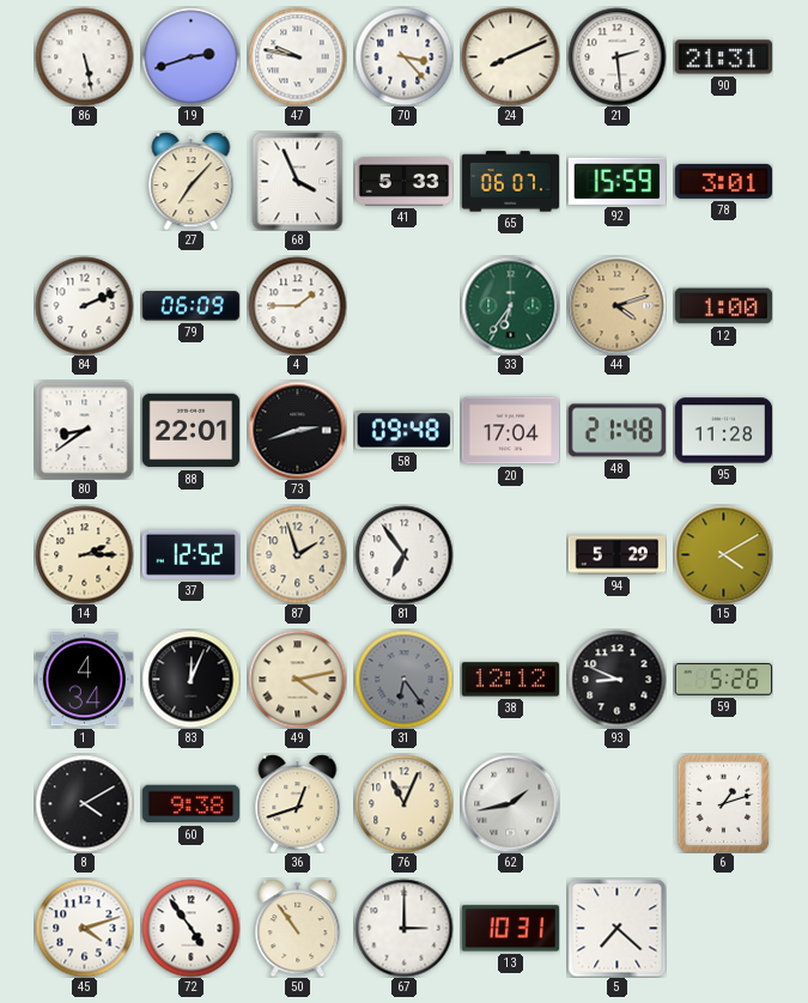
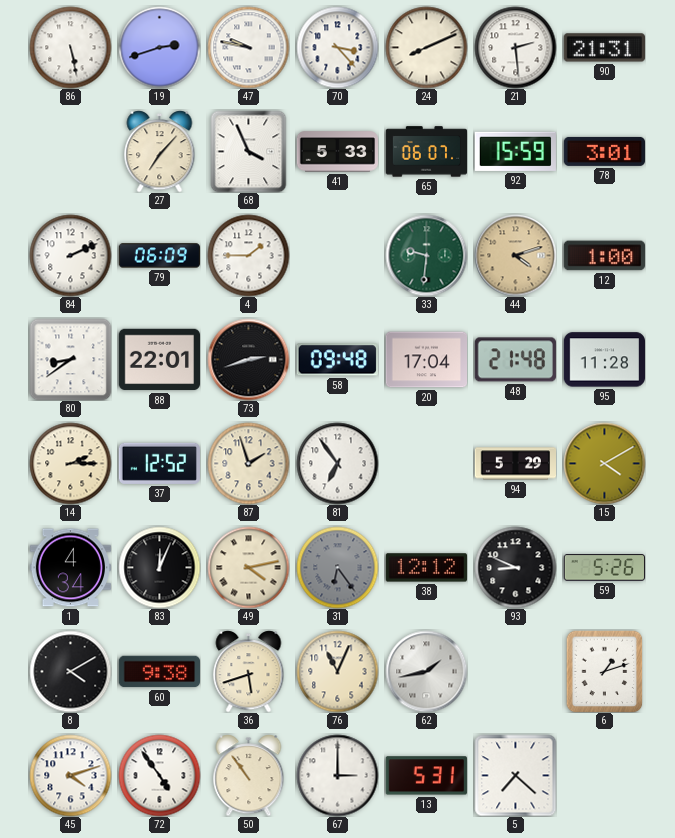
33: 6:36 -> 9:31 (426, 255)
36: 12:42 -> 5:42 (249, 671)
13: 10:31 -> 5:31 (426, 776)
